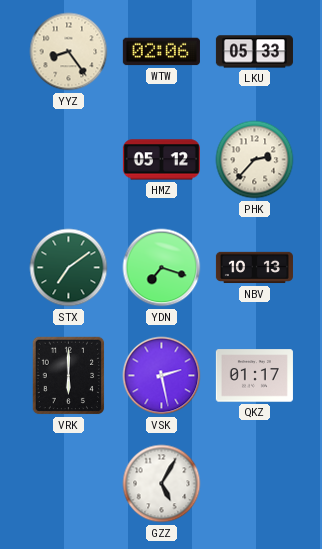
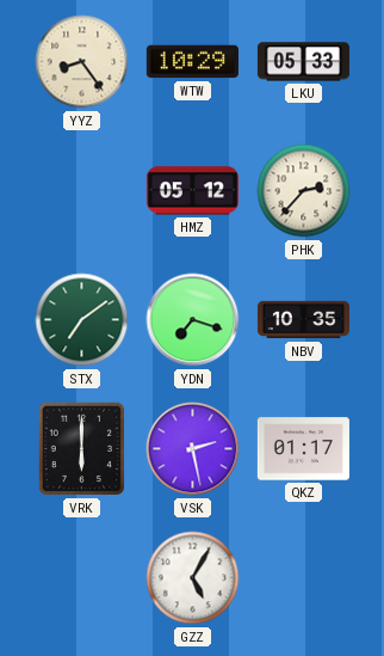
WTW: 02:06 -> 10:29 (192, 62)
NBV: 10:13 -> 10:35 (303, 320)
